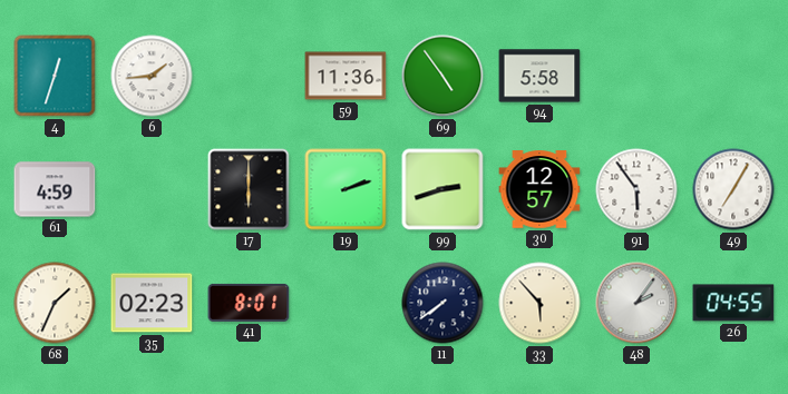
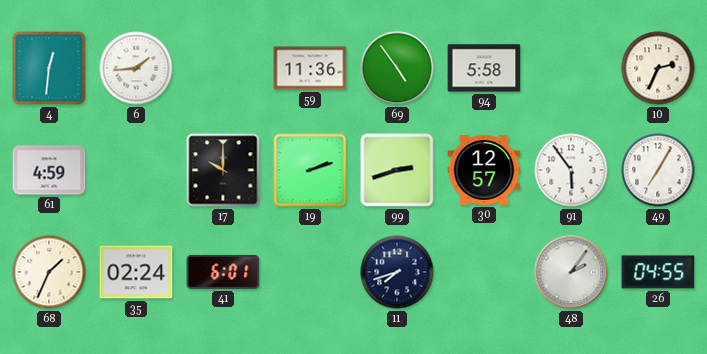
4: 12:33 -> 12:31 (49, 68)
10: none -> 2:34 (658, 68)
17: 6:00 -> 10:00 (223, 170)
35: 02:23 -> 02:24 (136, 272)
41: 8:01 -> 6:01 (223, 272)
11: 7:39 -> 7:42 (397, 272)
33: 5:53 -> none (539, 303)
